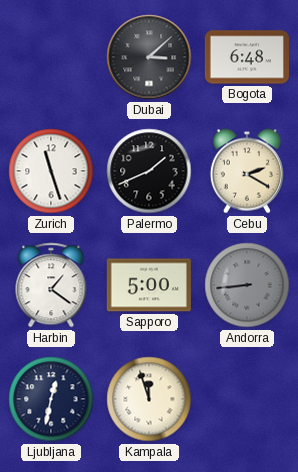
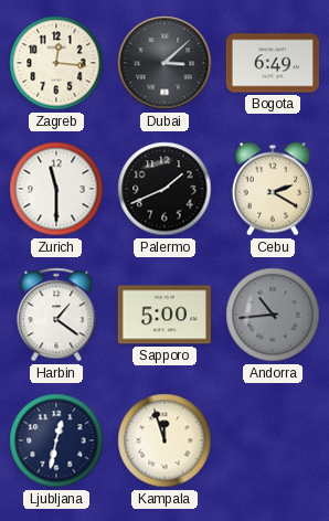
Zagreb: none -> 12:16 (56, 63)
Bogota: 6:48 -> 6:49 (273, 63)
Zurich: 11:27 -> 11:30 (56, 189)
Andorra: 8:44 -> 10:44 (273, 315)
